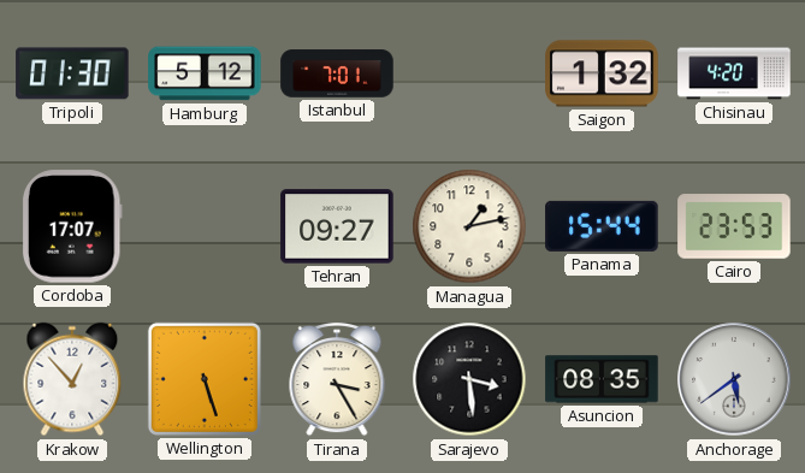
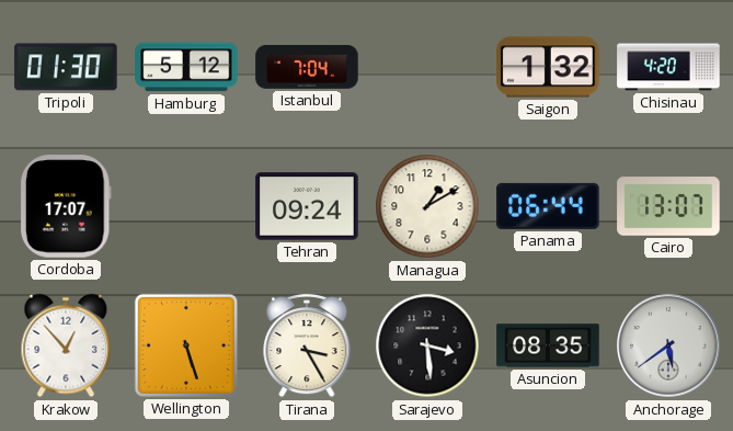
Istanbul: 7:01 -> 7:04 (307, 67)
Tehran: 09:27 -> 09:24 (307, 206)
Managua: 1:13 -> 1:10 (427, 206)
Panama: 15:44 -> 06:44 (548, 206)
Cairo: 23:53 -> 13:07 (668, 206)
